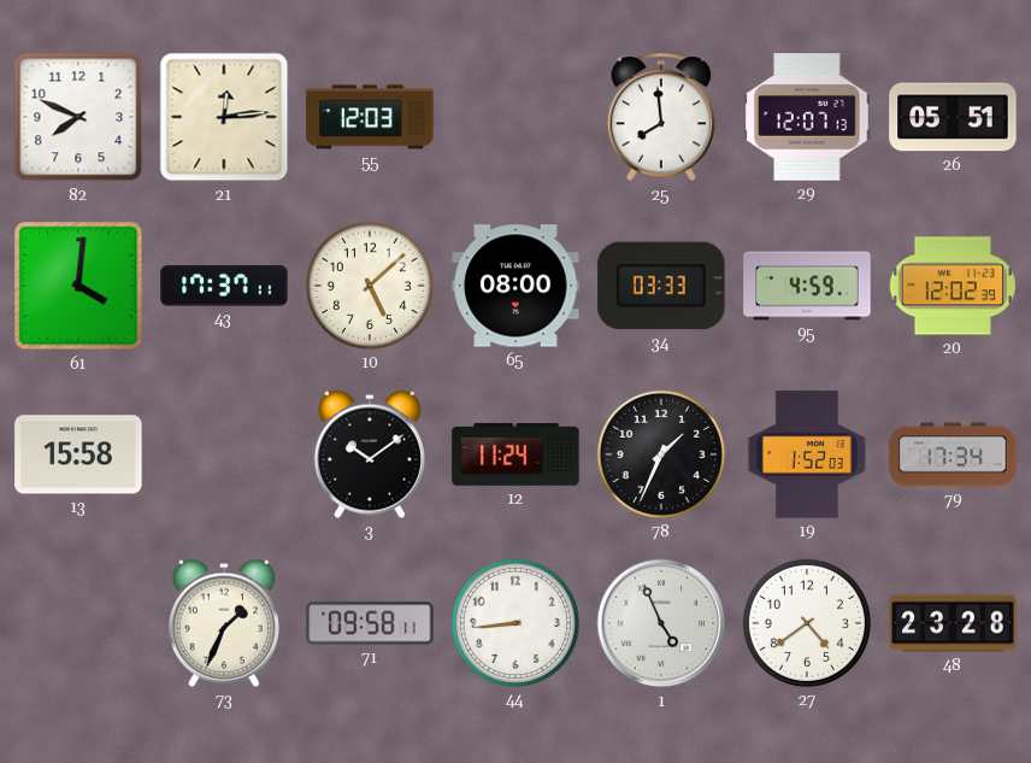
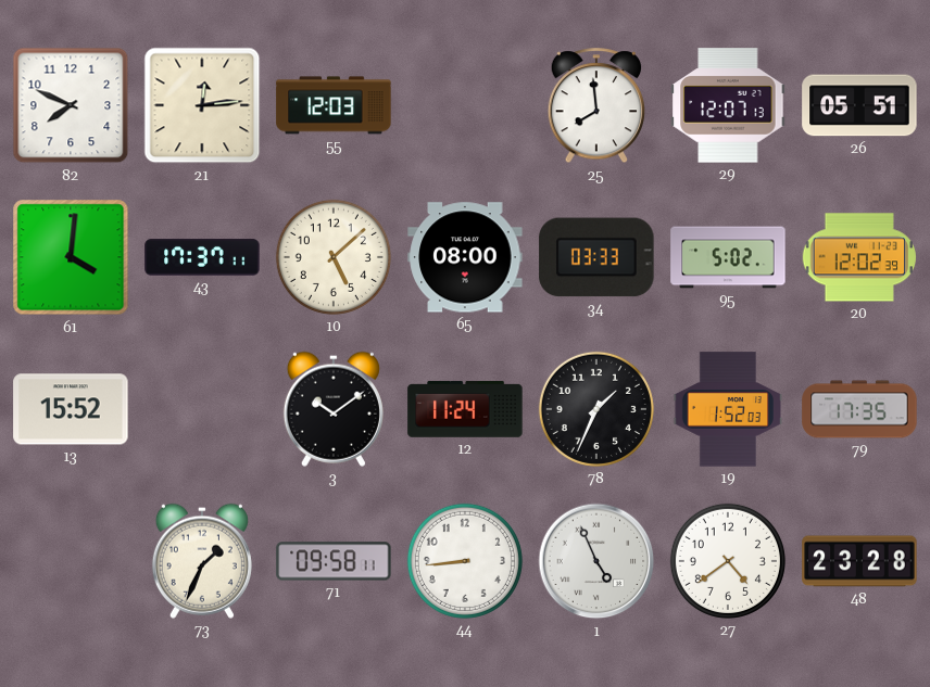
95: 4:59 -> 5:02 (728, 257)
13: 15:58 -> 15:52 (71, 409)
79: 17:34 -> 17:35 (859, 409)
